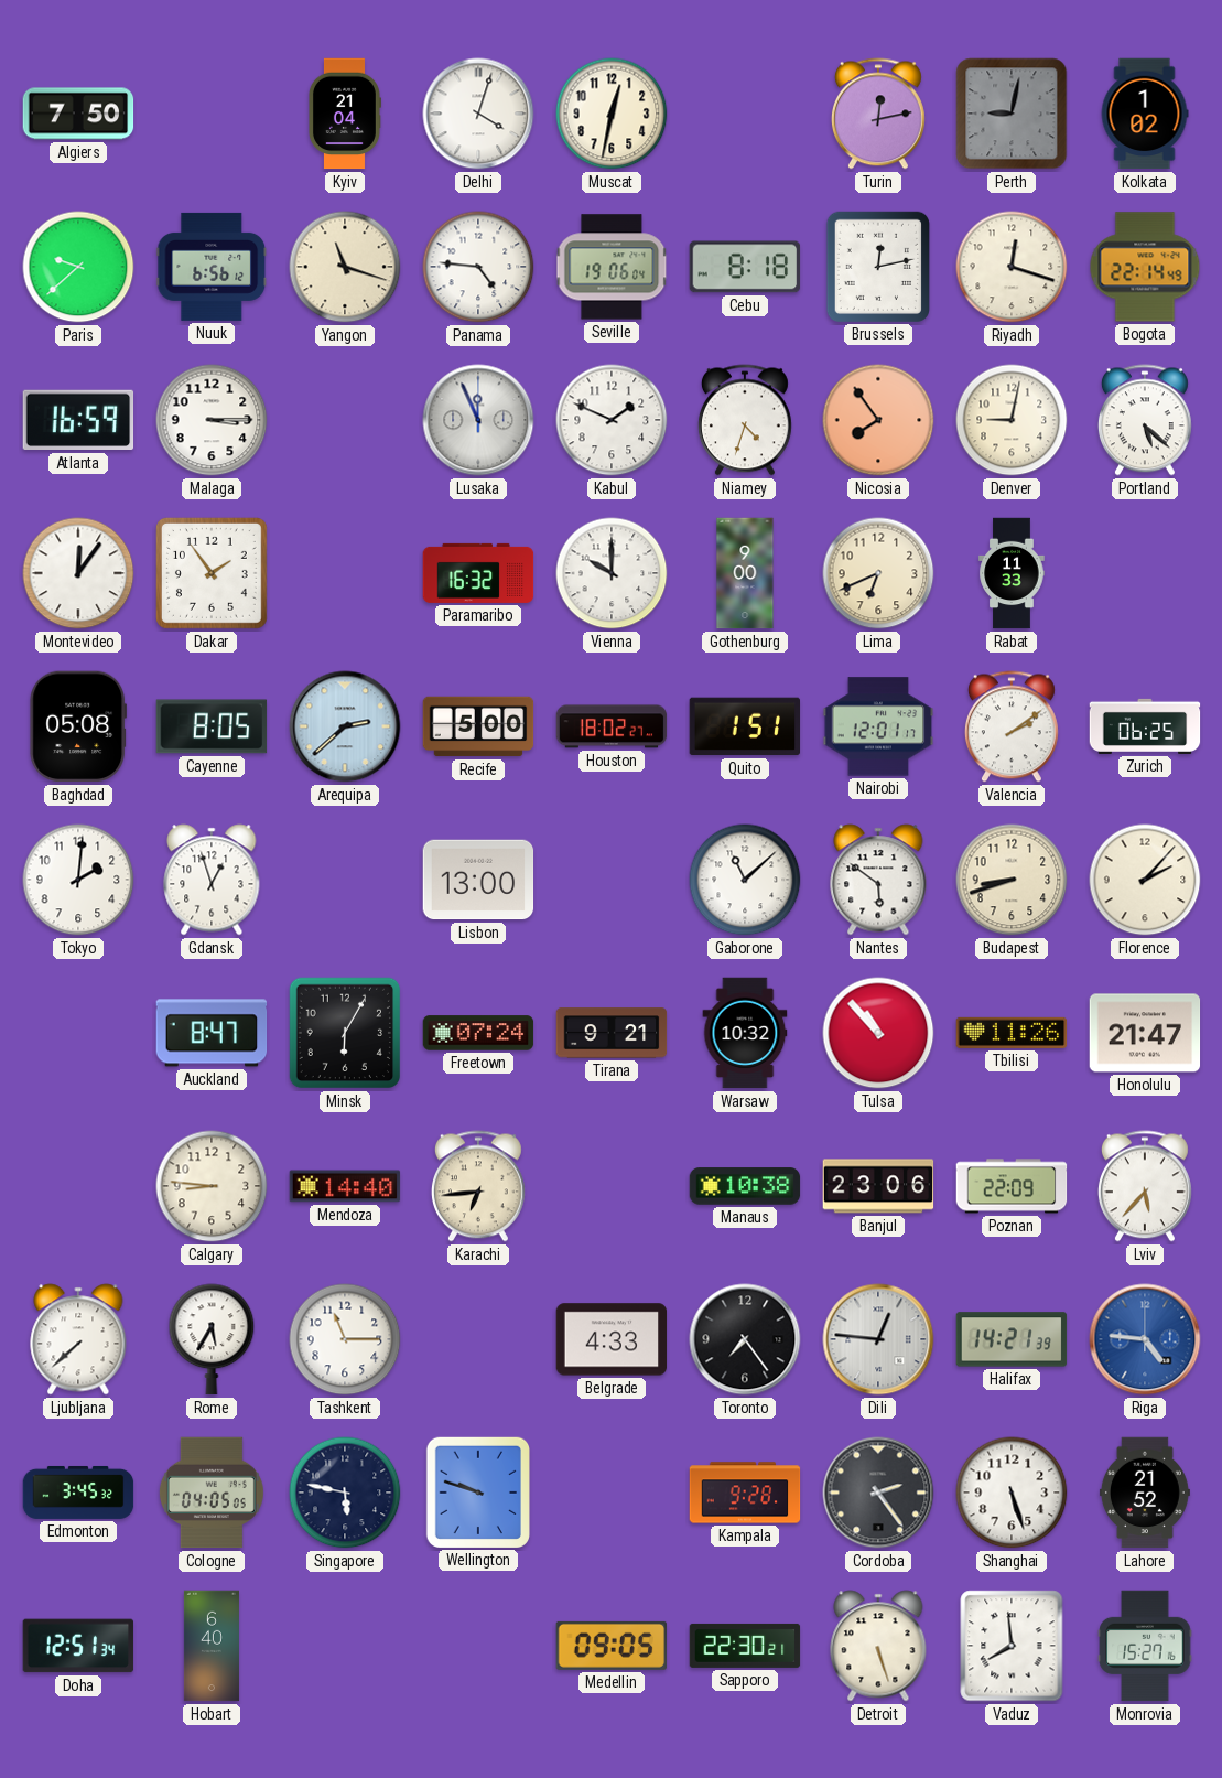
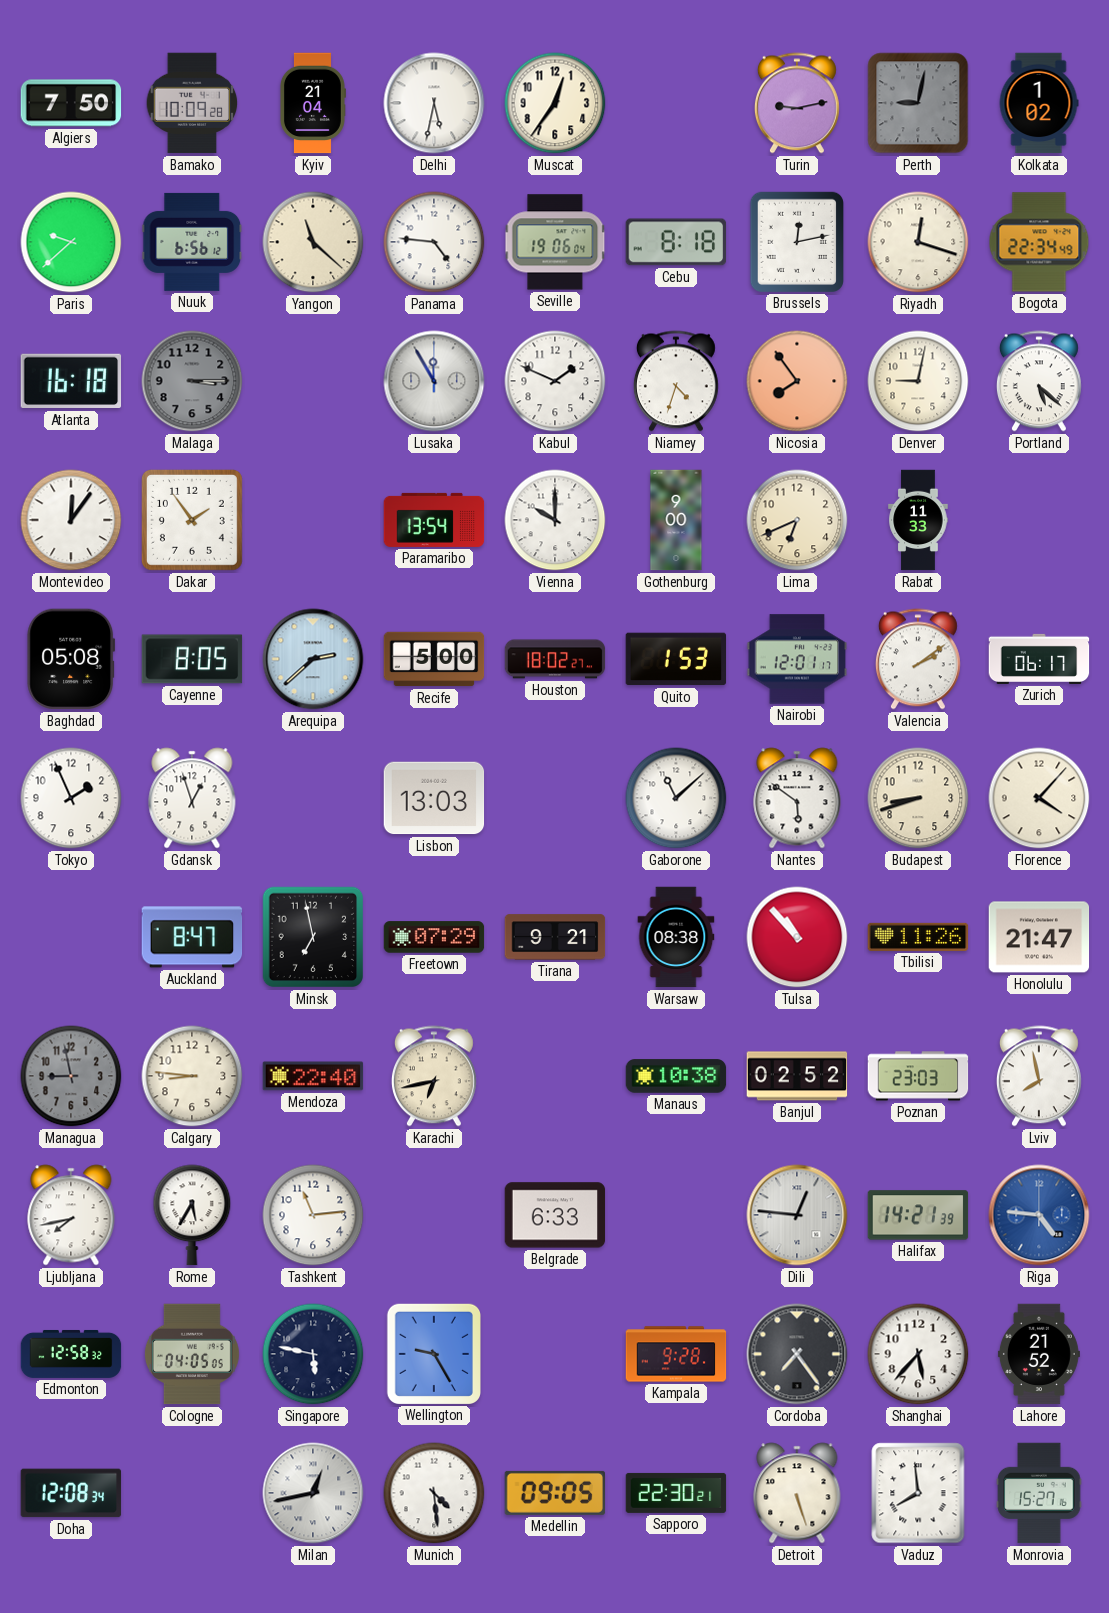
Bamako: none -> 10:09 (192, 103)
Delhi: 4:03 -> 5:32 (434, 103)
Muscat: 12:32 -> 12:36 (555, 103)
Turin: 12:13 -> 9:13 (797, 103)
Yangon: 11:18 -> 11:22 (313, 242)
Bogota: 22:14 -> 22:34 (1039, 242)
Atlanta: 16:59 -> 16:18 (71, 381)
Malaga dial: white -> grey (192, 381)
Lusaka: 11:56 -> 11:55 (434, 381)
Paramaribo: 16:32 -> 13:54 (434, 520)
Quito: 1:51 -> 1:53 (676, 659)
Zurich: 06:25 -> 06:17 (1039, 659)
Tokyo: 2:01 -> 1:56 (71, 798)
Lisbon: 13:00 -> 13:03 (434, 798)
Florence: 2:07 -> 4:07 (1039, 798)
Minsk: 6:05 -> 6:58 (313, 937)
Freetown: 07:24 -> 07:29 (434, 937)
Warsaw: 10:32 -> 08:38 (676, 937)
Managua: none -> 8:58 (71, 1076)
Mendoza: 14:40 -> 22:40 (313, 1076)
Karachi: 6:44 -> 6:43 (434, 1076)
Banjul: 23:06 -> 02:52 (797, 1076)
Poznan: 22:09 -> 23:03 (918, 1076)
Lviv: 5:37 -> 7:58 (1039, 1076)
Ljubljana: 7:38 -> 7:43 (71, 1215)
Tashkent: 11:15 -> 11:14 (313, 1215)
Belgrade: 4:33 -> 6:33 (555, 1215)
Toronto: 7:24 -> none (745, 1339)
Edmonton: 3:45 -> 12:58 (71, 1354)
Wellington: 9:48 -> 9:25 (433, 1353)
Cordoba: 2:24 -> 7:24 (797, 1354)
Shanghai: 5:27 -> 5:37 (918, 1354)
Doha: 12:51 -> 12:08 (71, 1493)
Hobart: 6:40 -> none (212, 1646)
Milan: none -> 12:43 (313, 1493)
Munich: none -> 4:29 (434, 1493)
